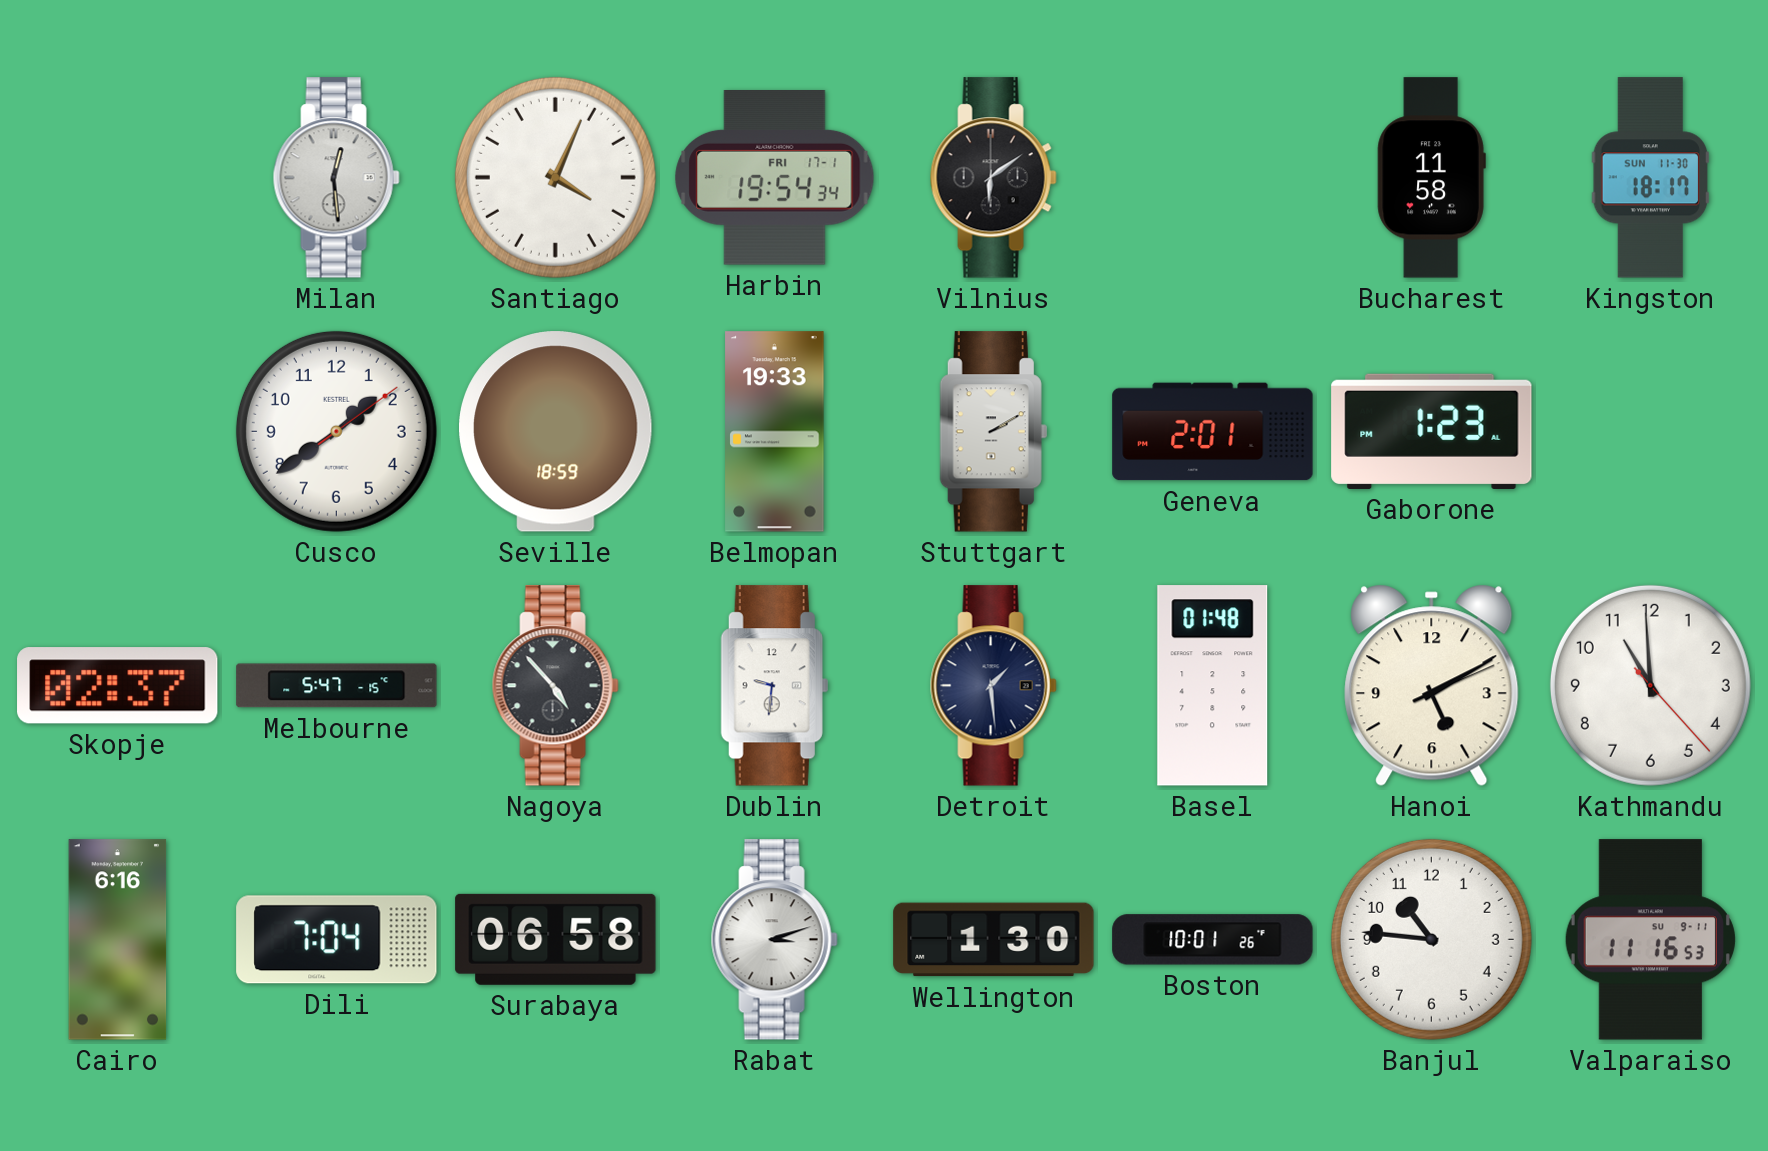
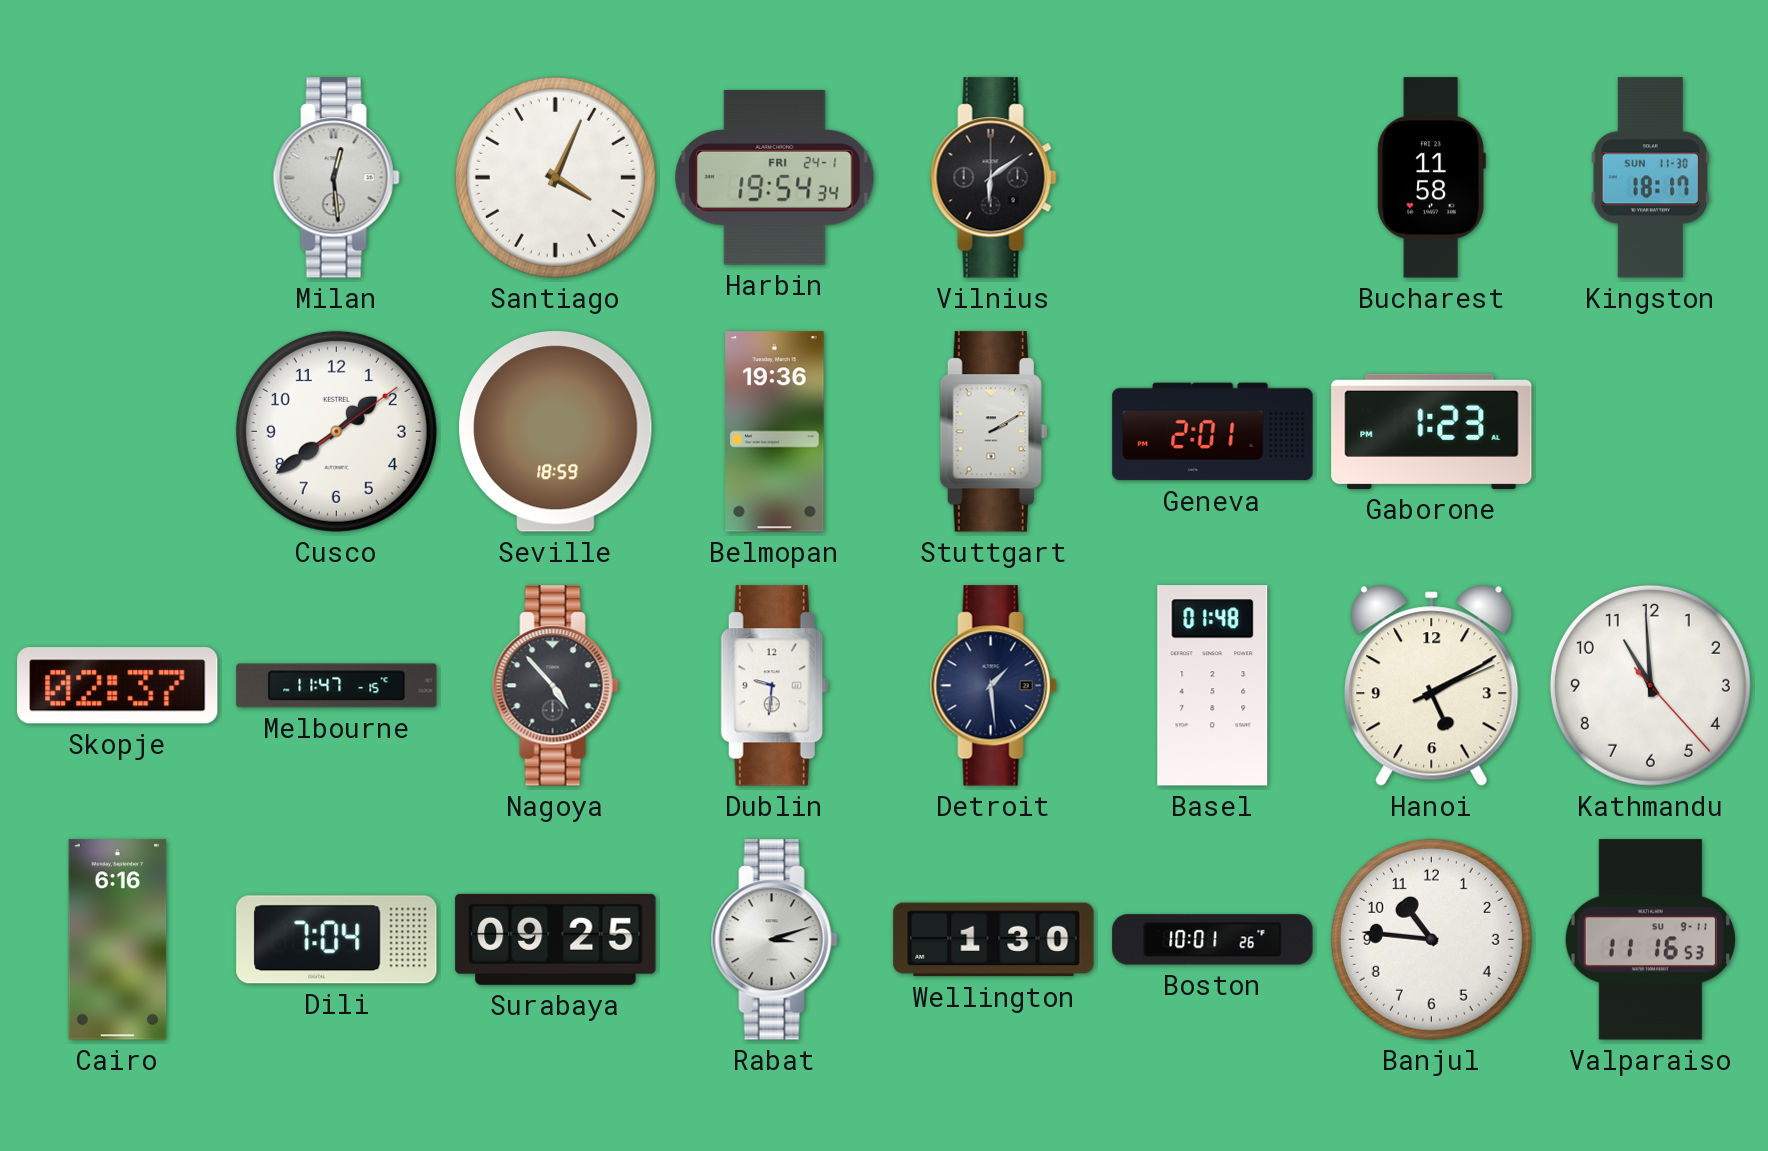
Harbin date: FRI 17-1 -> FRI 24-1 (775, 178)
Belmopan: 19:33 -> 19:36 (775, 432)
Melbourne: 5:47 -> 11:47 (337, 686)
Surabaya: 06:58 -> 09:25 (556, 939)
